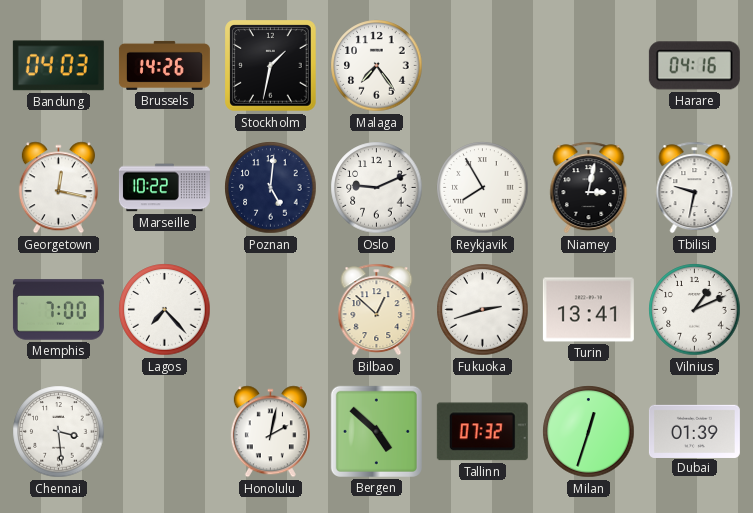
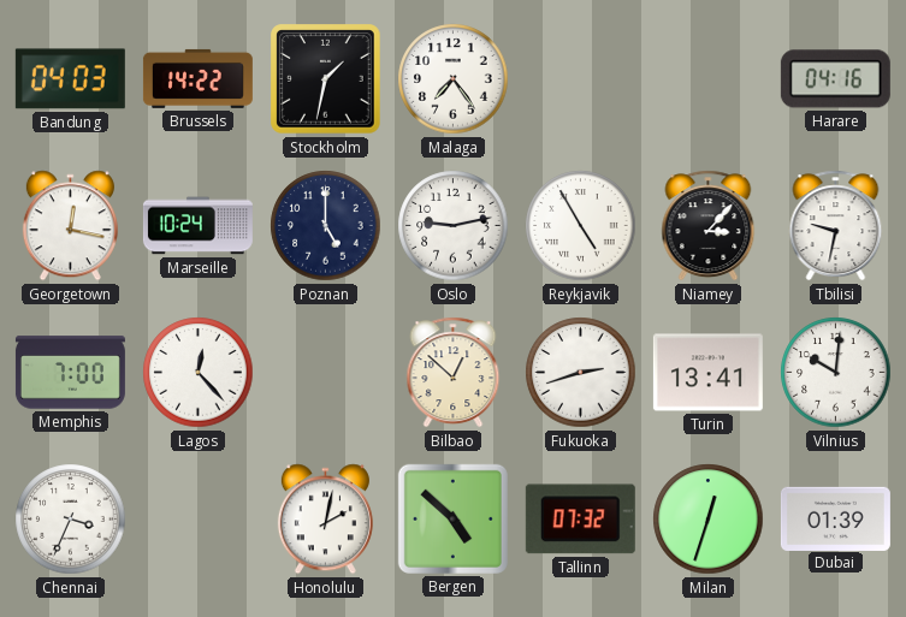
Brussels: 14:26 -> 14:22 (197, 78)
Marseille: 10:22 -> 10:24 (197, 226)
Poznan: 5:01 -> 5:00 (326, 226)
Oslo: 9:11 -> 9:13 (454, 226)
Reykjavik: 7:55 -> 4:55 (581, 226)
Niamey: 3:02 -> 3:07 (709, 226)
Lagos: 7:23 -> 12:23 (199, 373)
Vilnius: 1:11 -> 10:01 (836, 373)
Chennai: 3:29 -> 3:34 (71, 520)
